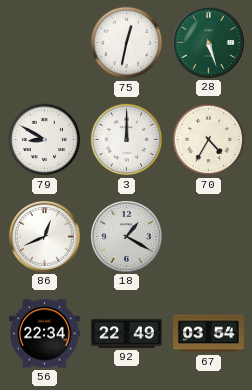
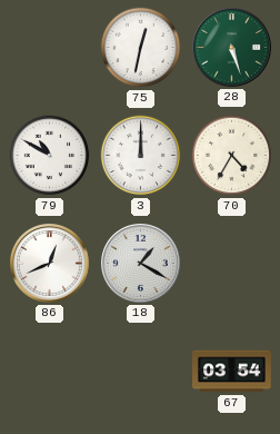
79: 8:50 -> 10:50 (50, 156)
56: 22:34 -> none (45, 334)
92: 22:49 -> none (127, 334)
